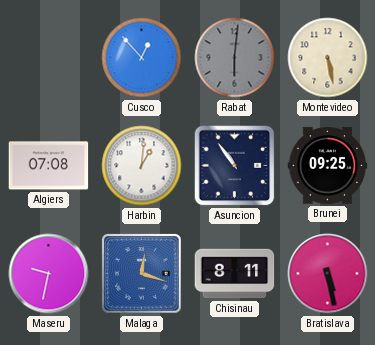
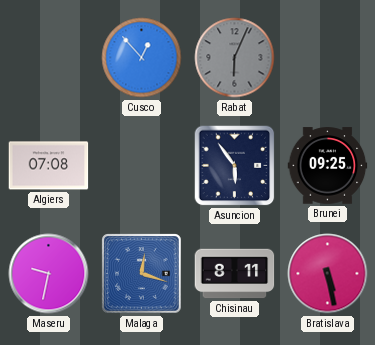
Rabat: 6:01 -> 6:04 (235, 58)
Montevideo: 5:28 -> none (328, 58)
Harbin: 1:01 -> none (142, 166)
Asuncion: 10:54 -> 5:54 (235, 166)
